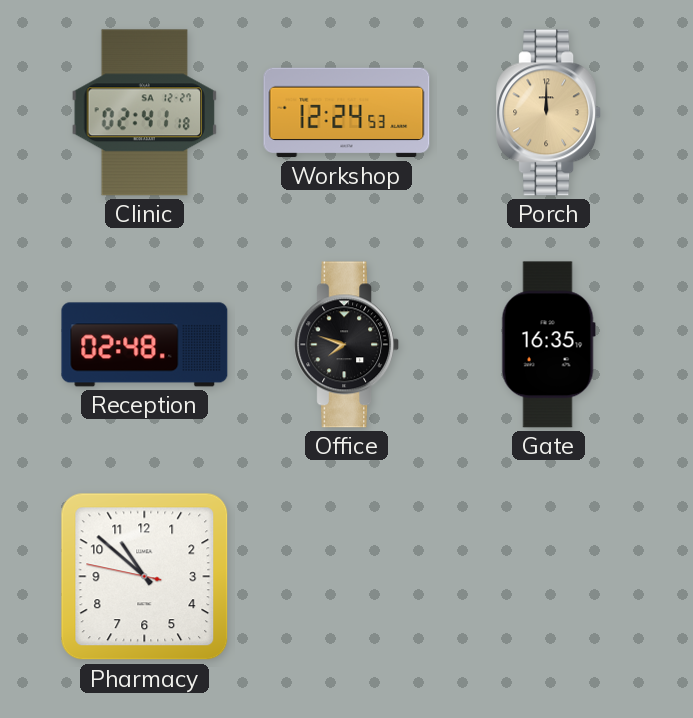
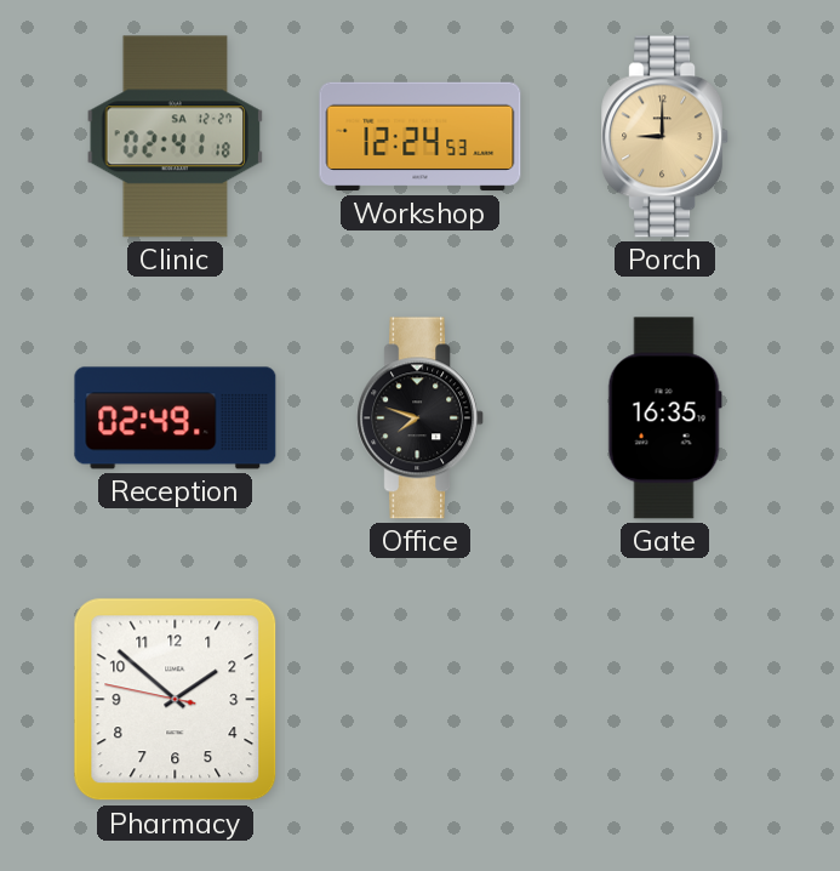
Porch: 12:00 -> 9:00 (665, 137)
Reception: 02:48 -> 02:49 (176, 419)
Pharmacy: 10:51 -> 1:51 (176, 700)
